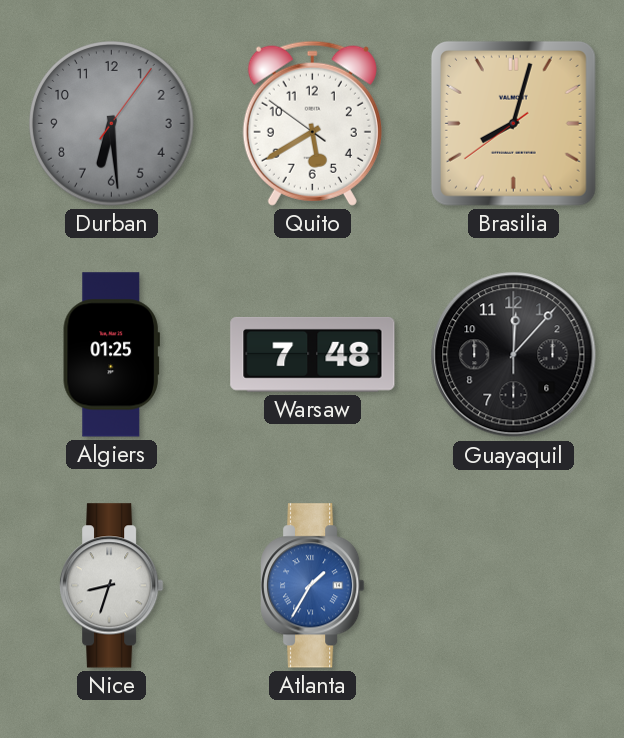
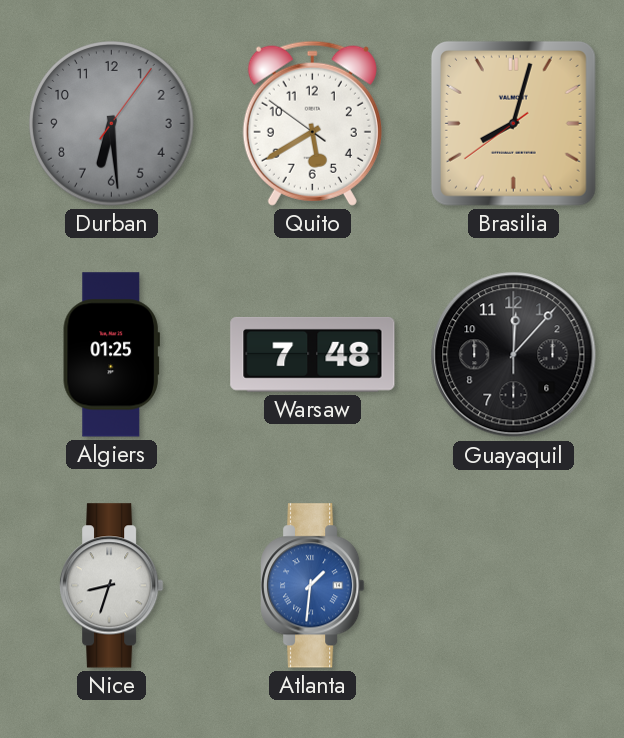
Atlanta: 1:35 -> 1:31 (313, 586)
